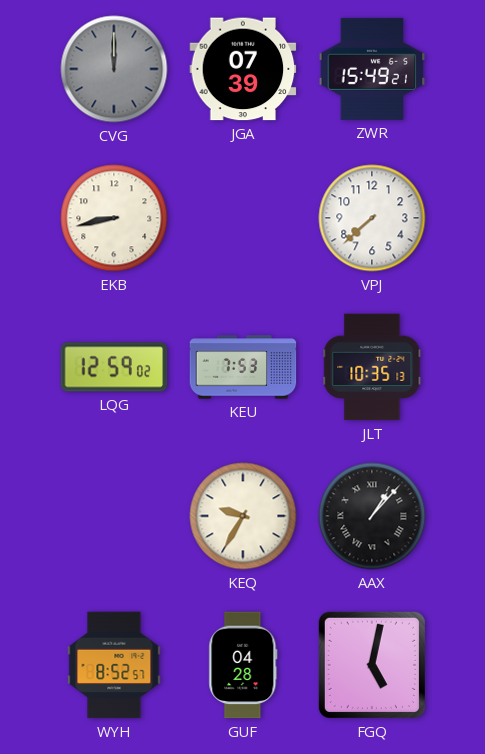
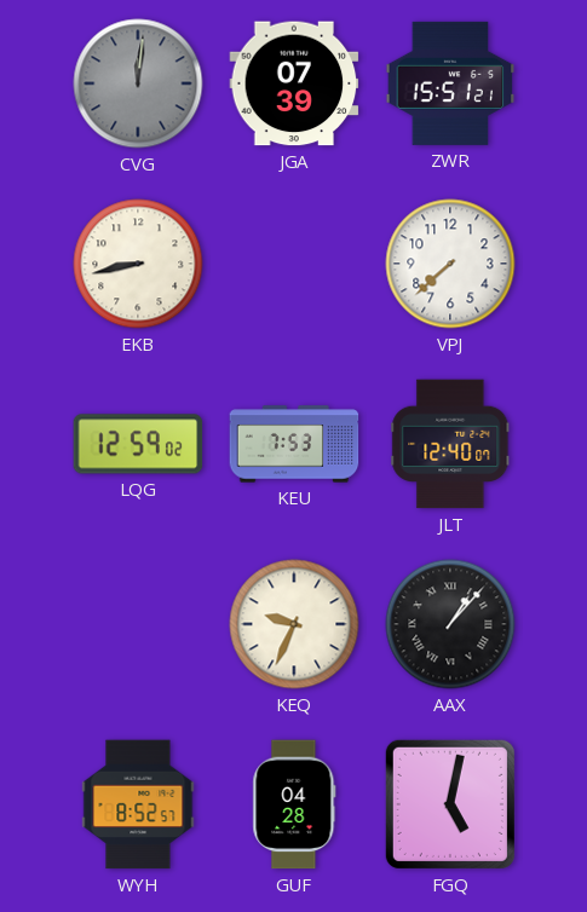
CVG: 12:00 -> 12:01 (138, 83)
ZWR: 15:49 -> 15:51 (450, 83)
JLT: 10:35 -> 12:40 (450, 444)
KEQ: 9:35 -> 9:34 (294, 624)
